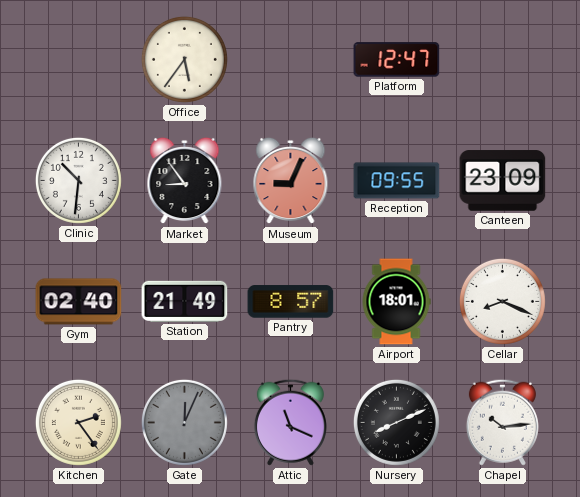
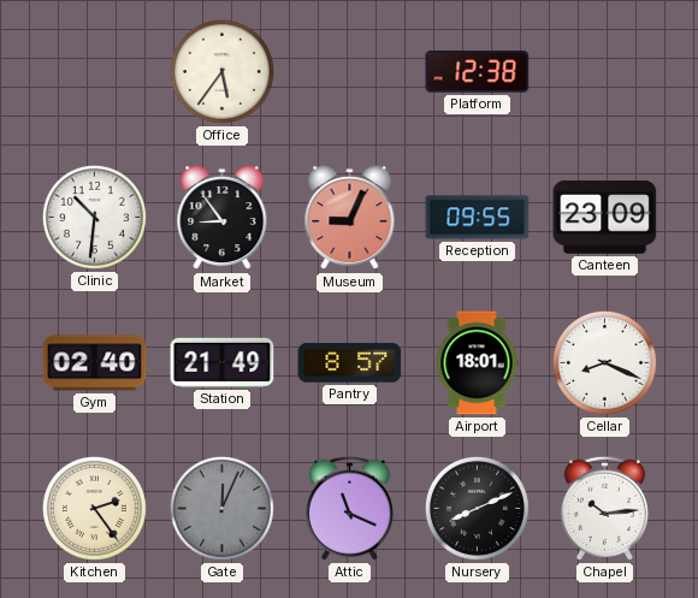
Platform: 12:47 -> 12:38 (478, 72)
